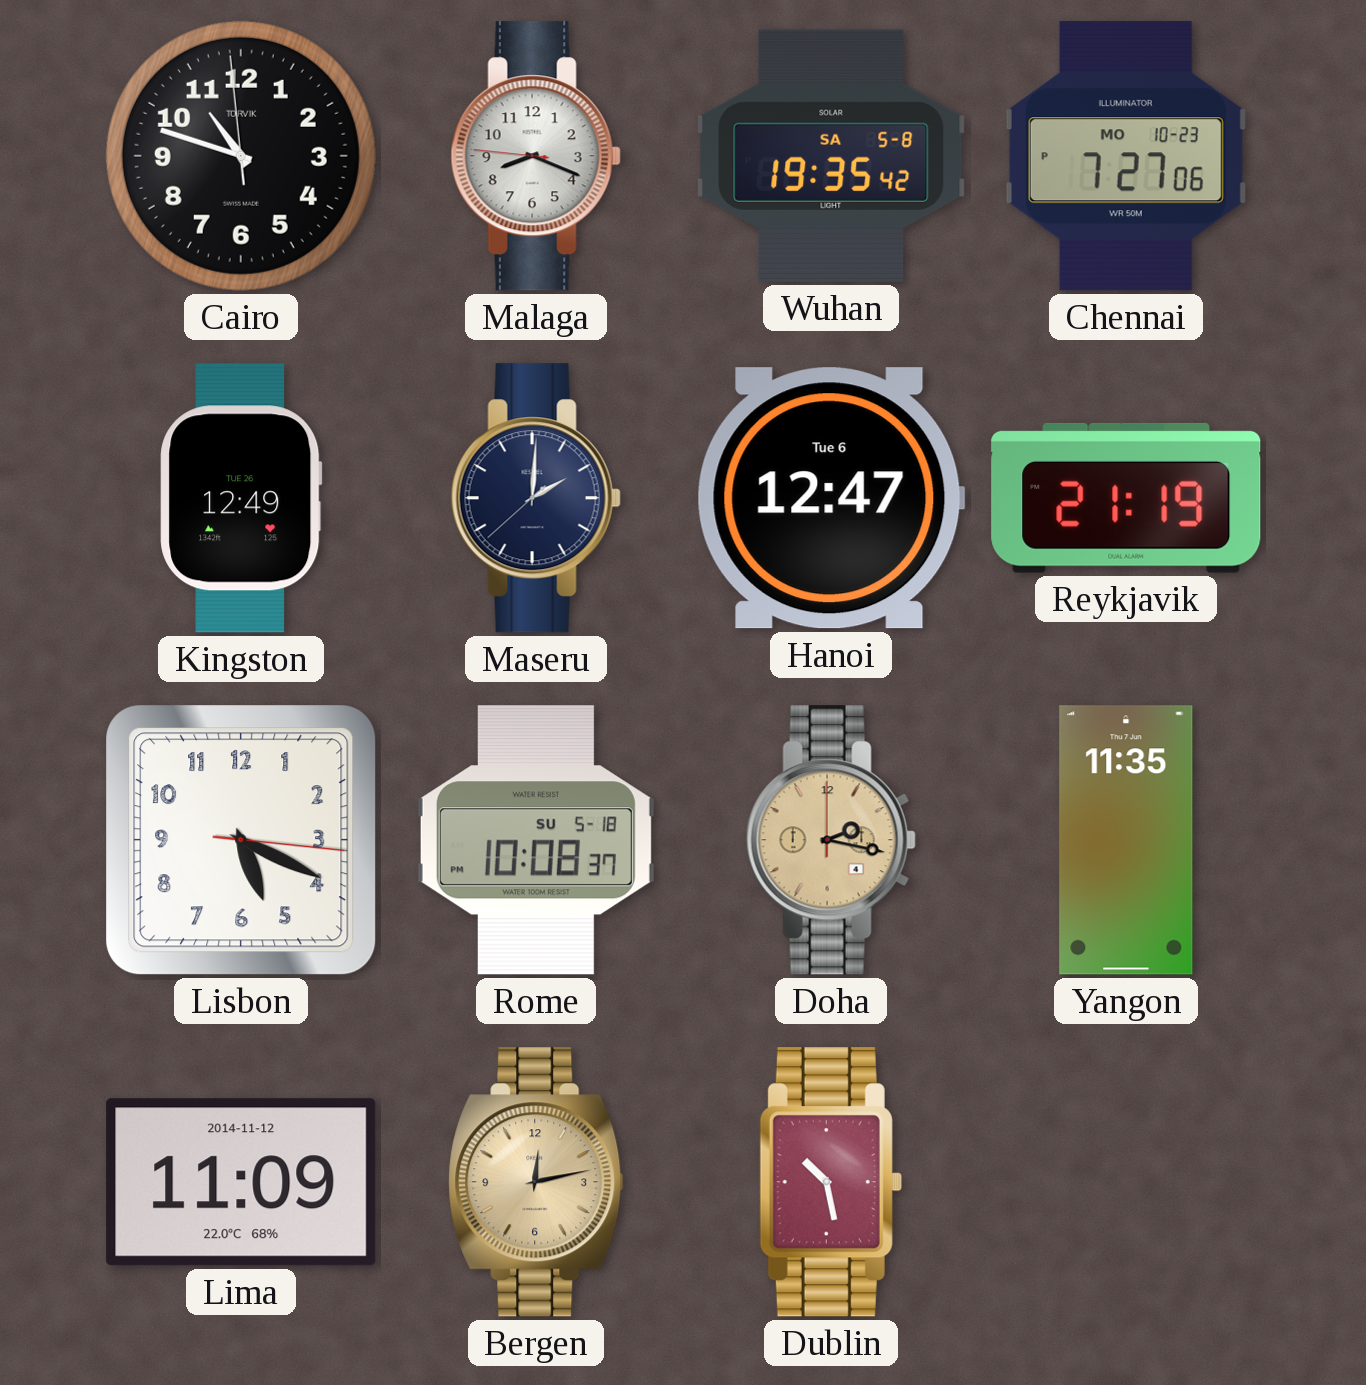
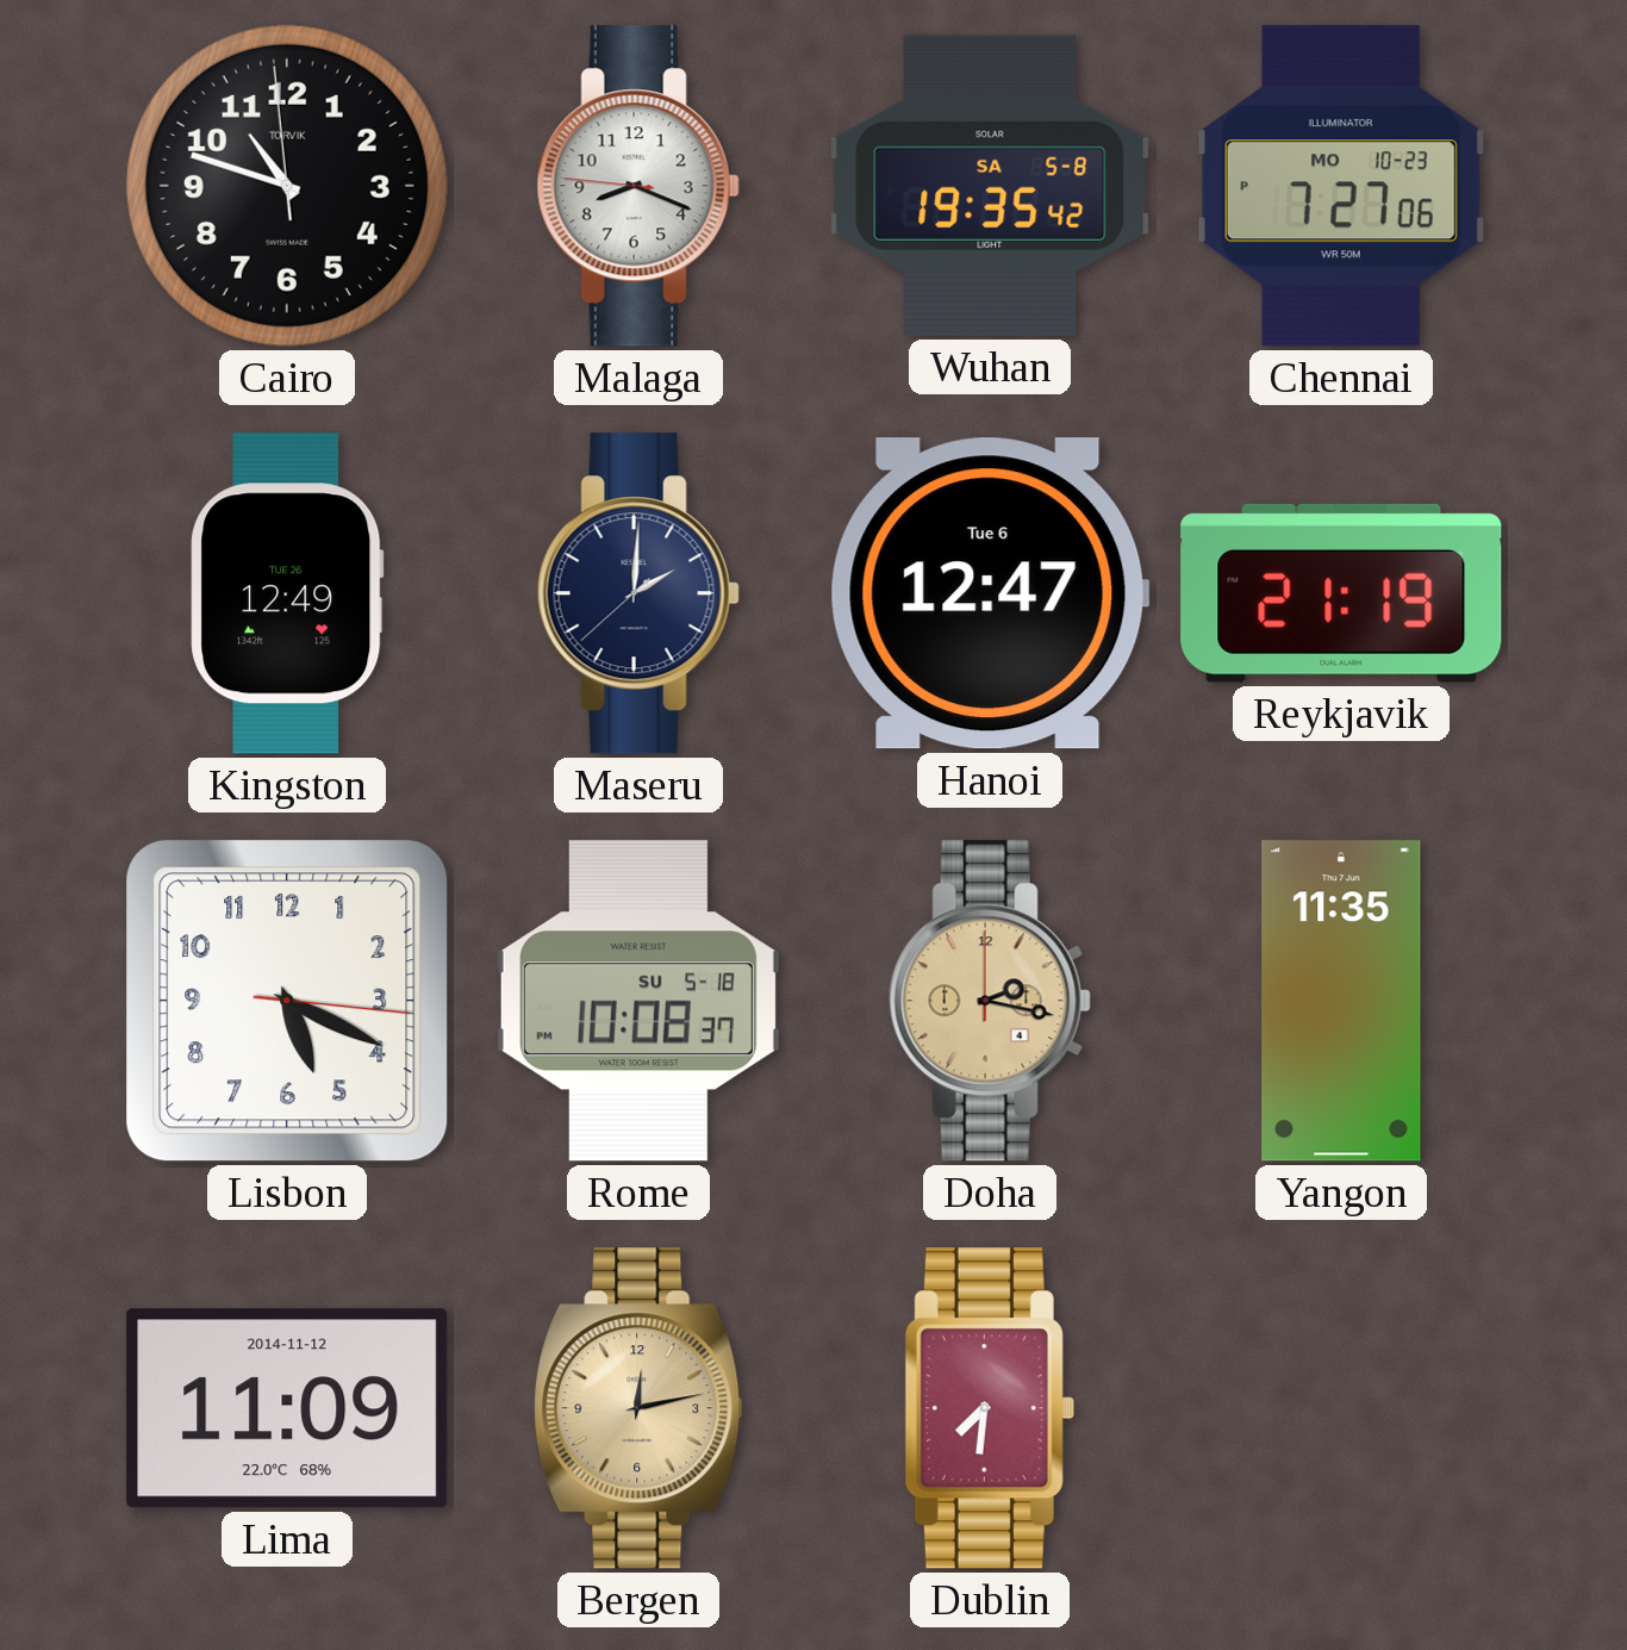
Dublin: 10:28 -> 7:31 (990, 1408)
